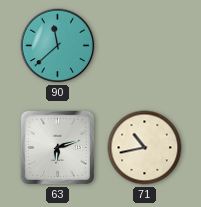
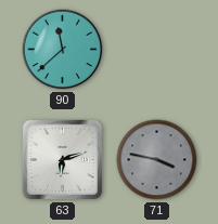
71: 10:43 -> 3:47 (157, 160)
71 dial: cream -> grey (157, 160)
